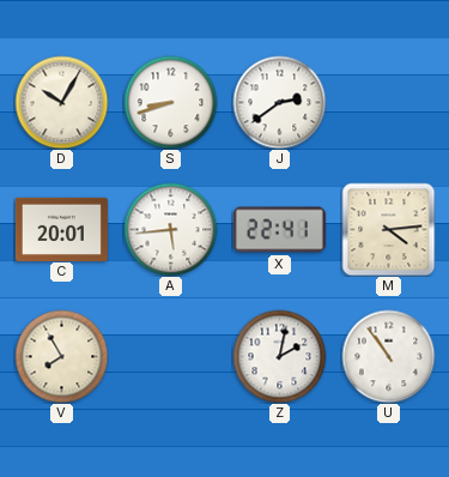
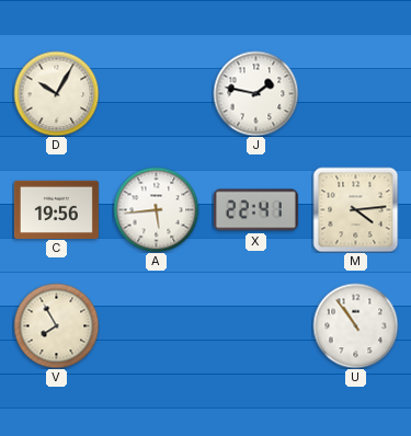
S: 8:42 -> none (170, 102)
J: 2:39 -> 1:47 (255, 93)
C: 20:01 -> 19:56 (56, 209)
Z: 2:02 -> none (279, 356)
